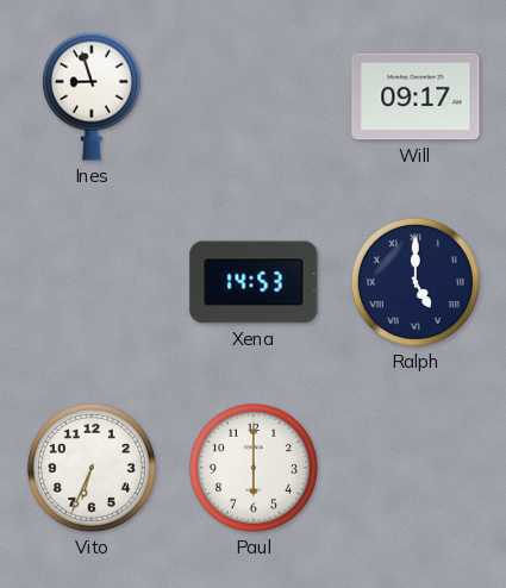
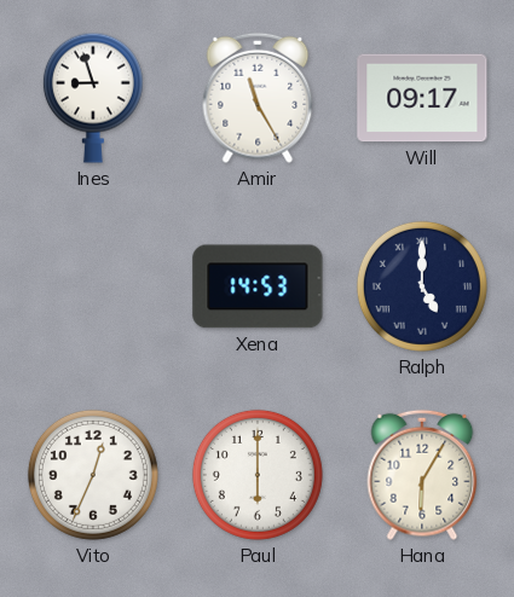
Amir: none -> 11:25 (258, 98)
Vito: 6:34 -> 12:34 (93, 475)
Hana: none -> 6:05 (422, 475)
